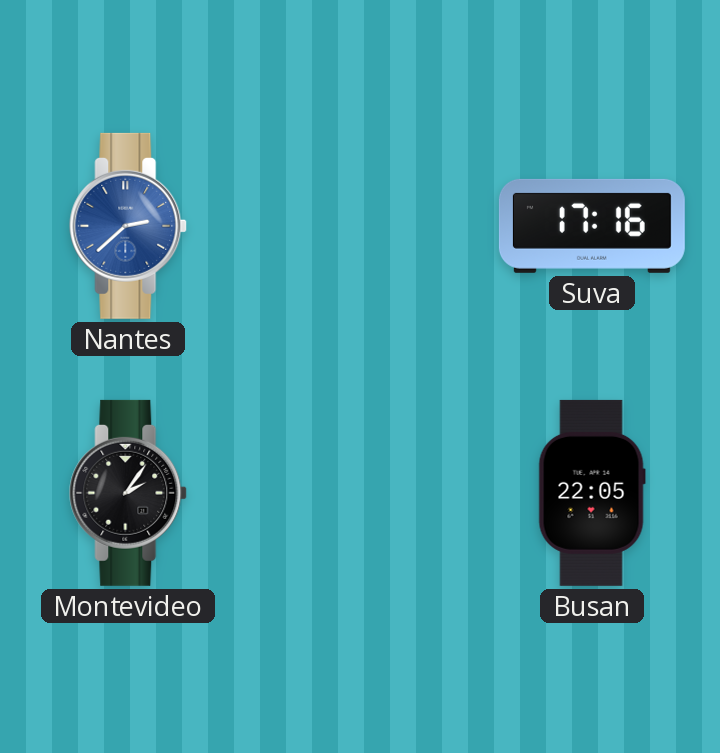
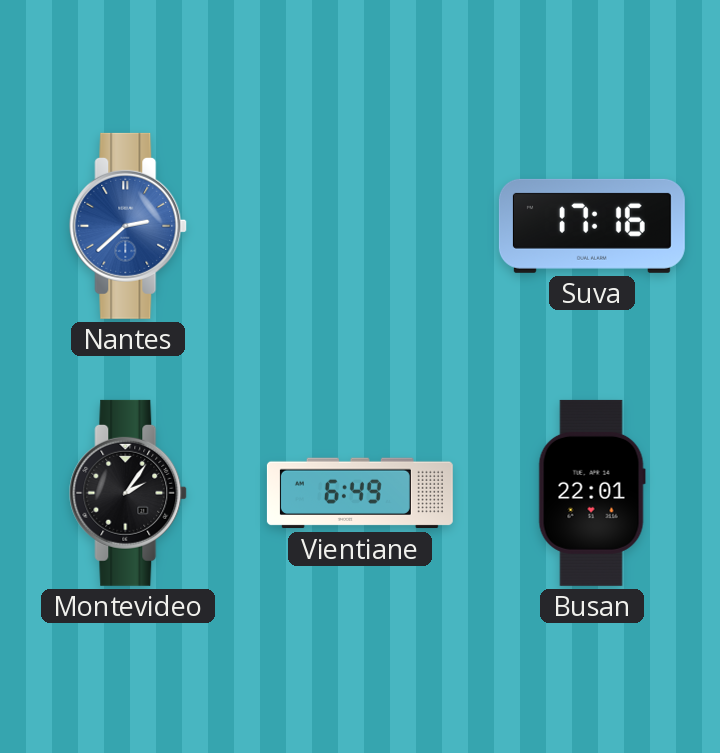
Vientiane: none -> 6:49 (360, 493)
Busan: 22:05 -> 22:01 (592, 493)
